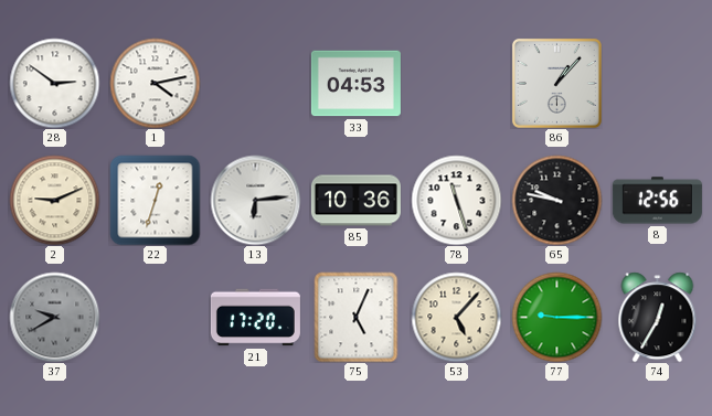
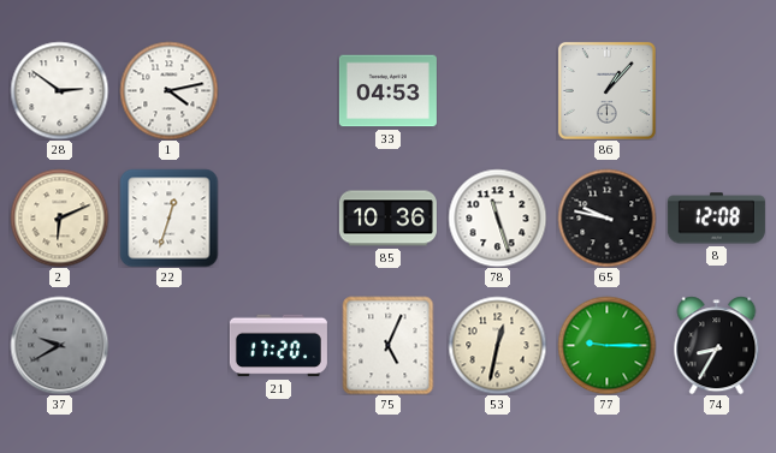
2: 9:11 -> 6:11 (59, 217)
13: 6:14 -> none (255, 200)
8: 12:56 -> 12:08 (716, 219)
53: 5:07 -> 12:32 (497, 345)
74: 12:35 -> 8:35 (717, 345)
